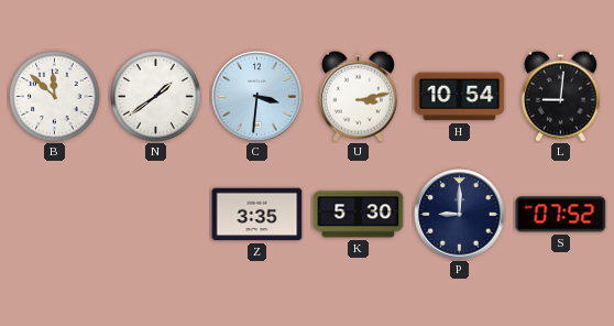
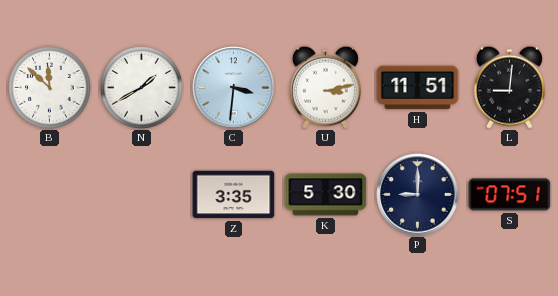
N: 1:39 -> 1:40 (142, 88)
H: 10:54 -> 11:51 (418, 88)
S: 07:52 -> 07:51 (510, 195)
